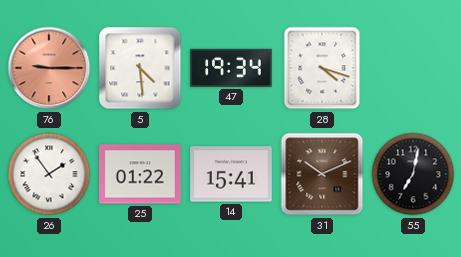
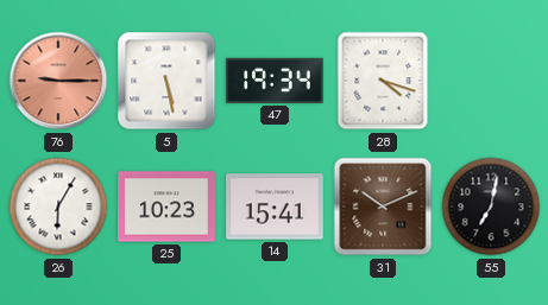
5: 4:29 -> 5:28 (166, 81)
26: 1:54 -> 6:05 (58, 206)
25: 01:22 -> 10:23 (166, 206)
